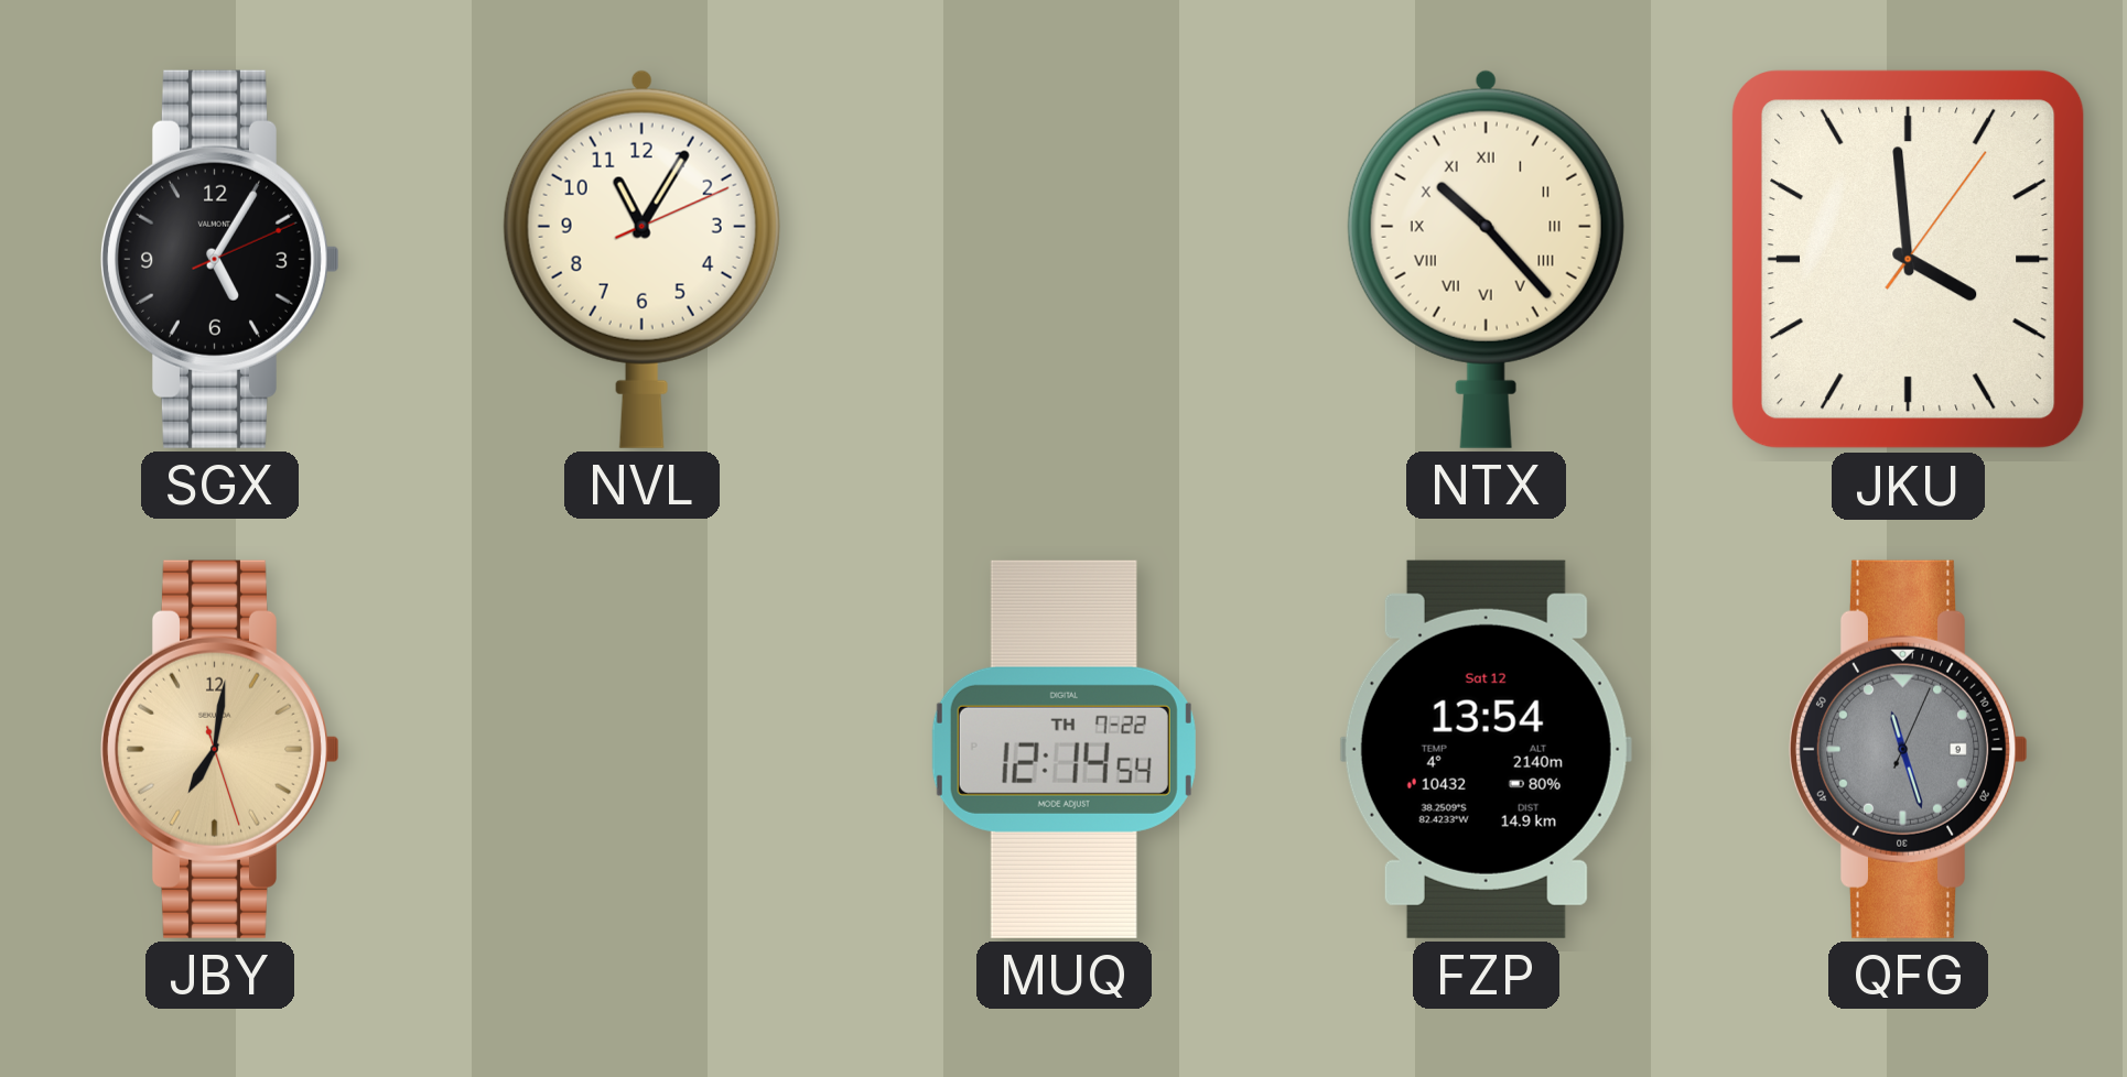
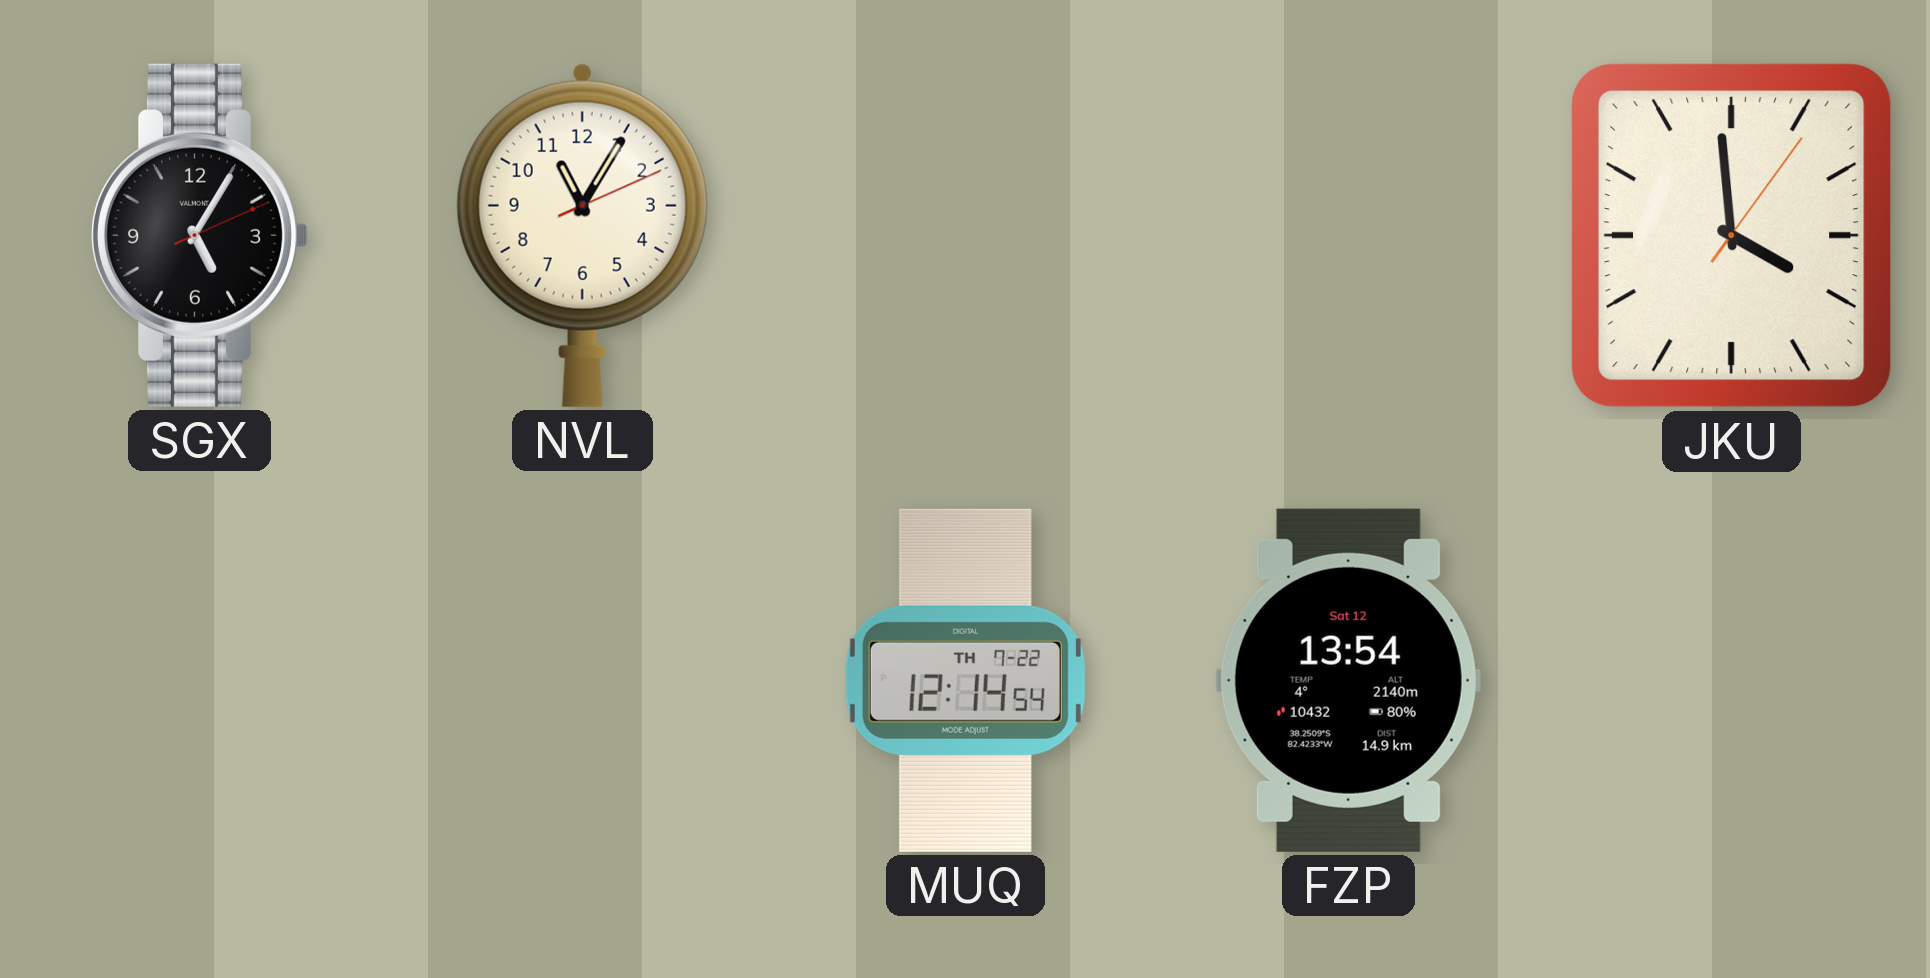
NTX: 10:23 -> none (1486, 259)
JBY: 7:01 -> none (219, 749)
QFG: 11:27 -> none (1908, 749)
